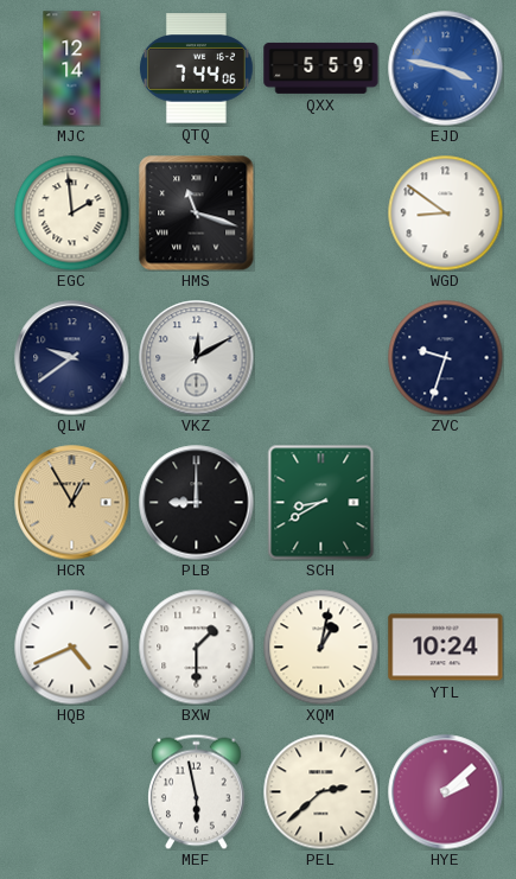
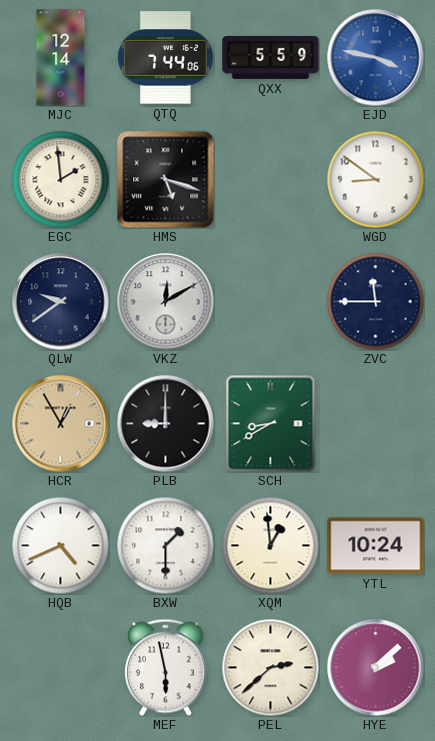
HMS: 11:18 -> 5:18 (166, 180)
ZVC: 9:33 -> 11:45 (375, 301)
XQM: 1:02 -> 12:59 (270, 545)
